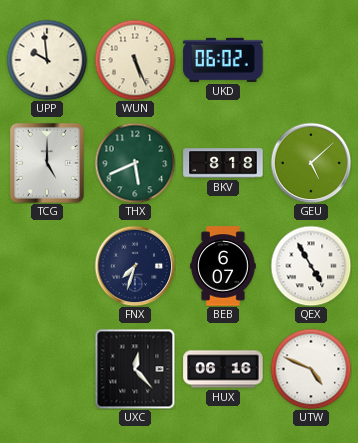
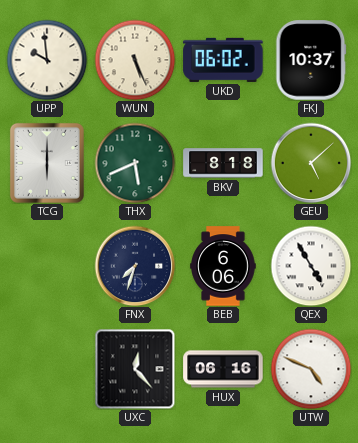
FKJ: none -> 10:37 (311, 60)
TCG: 5:00 -> 6:00 (47, 163)
BEB: 6:07 -> 6:06 (223, 266)
